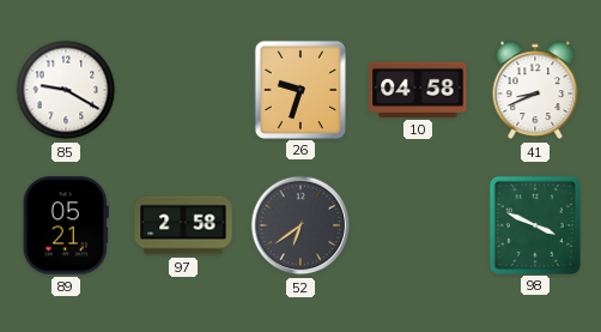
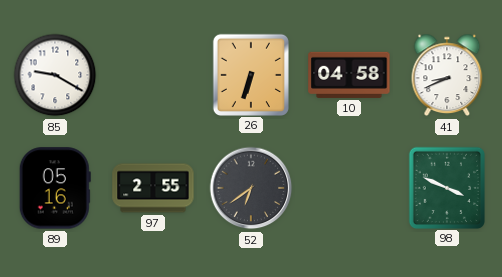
26: 9:33 -> 6:33 (250, 74)
89: 05:21 -> 05:16 (55, 188)
97: 2:58 -> 2:55 (153, 188)
